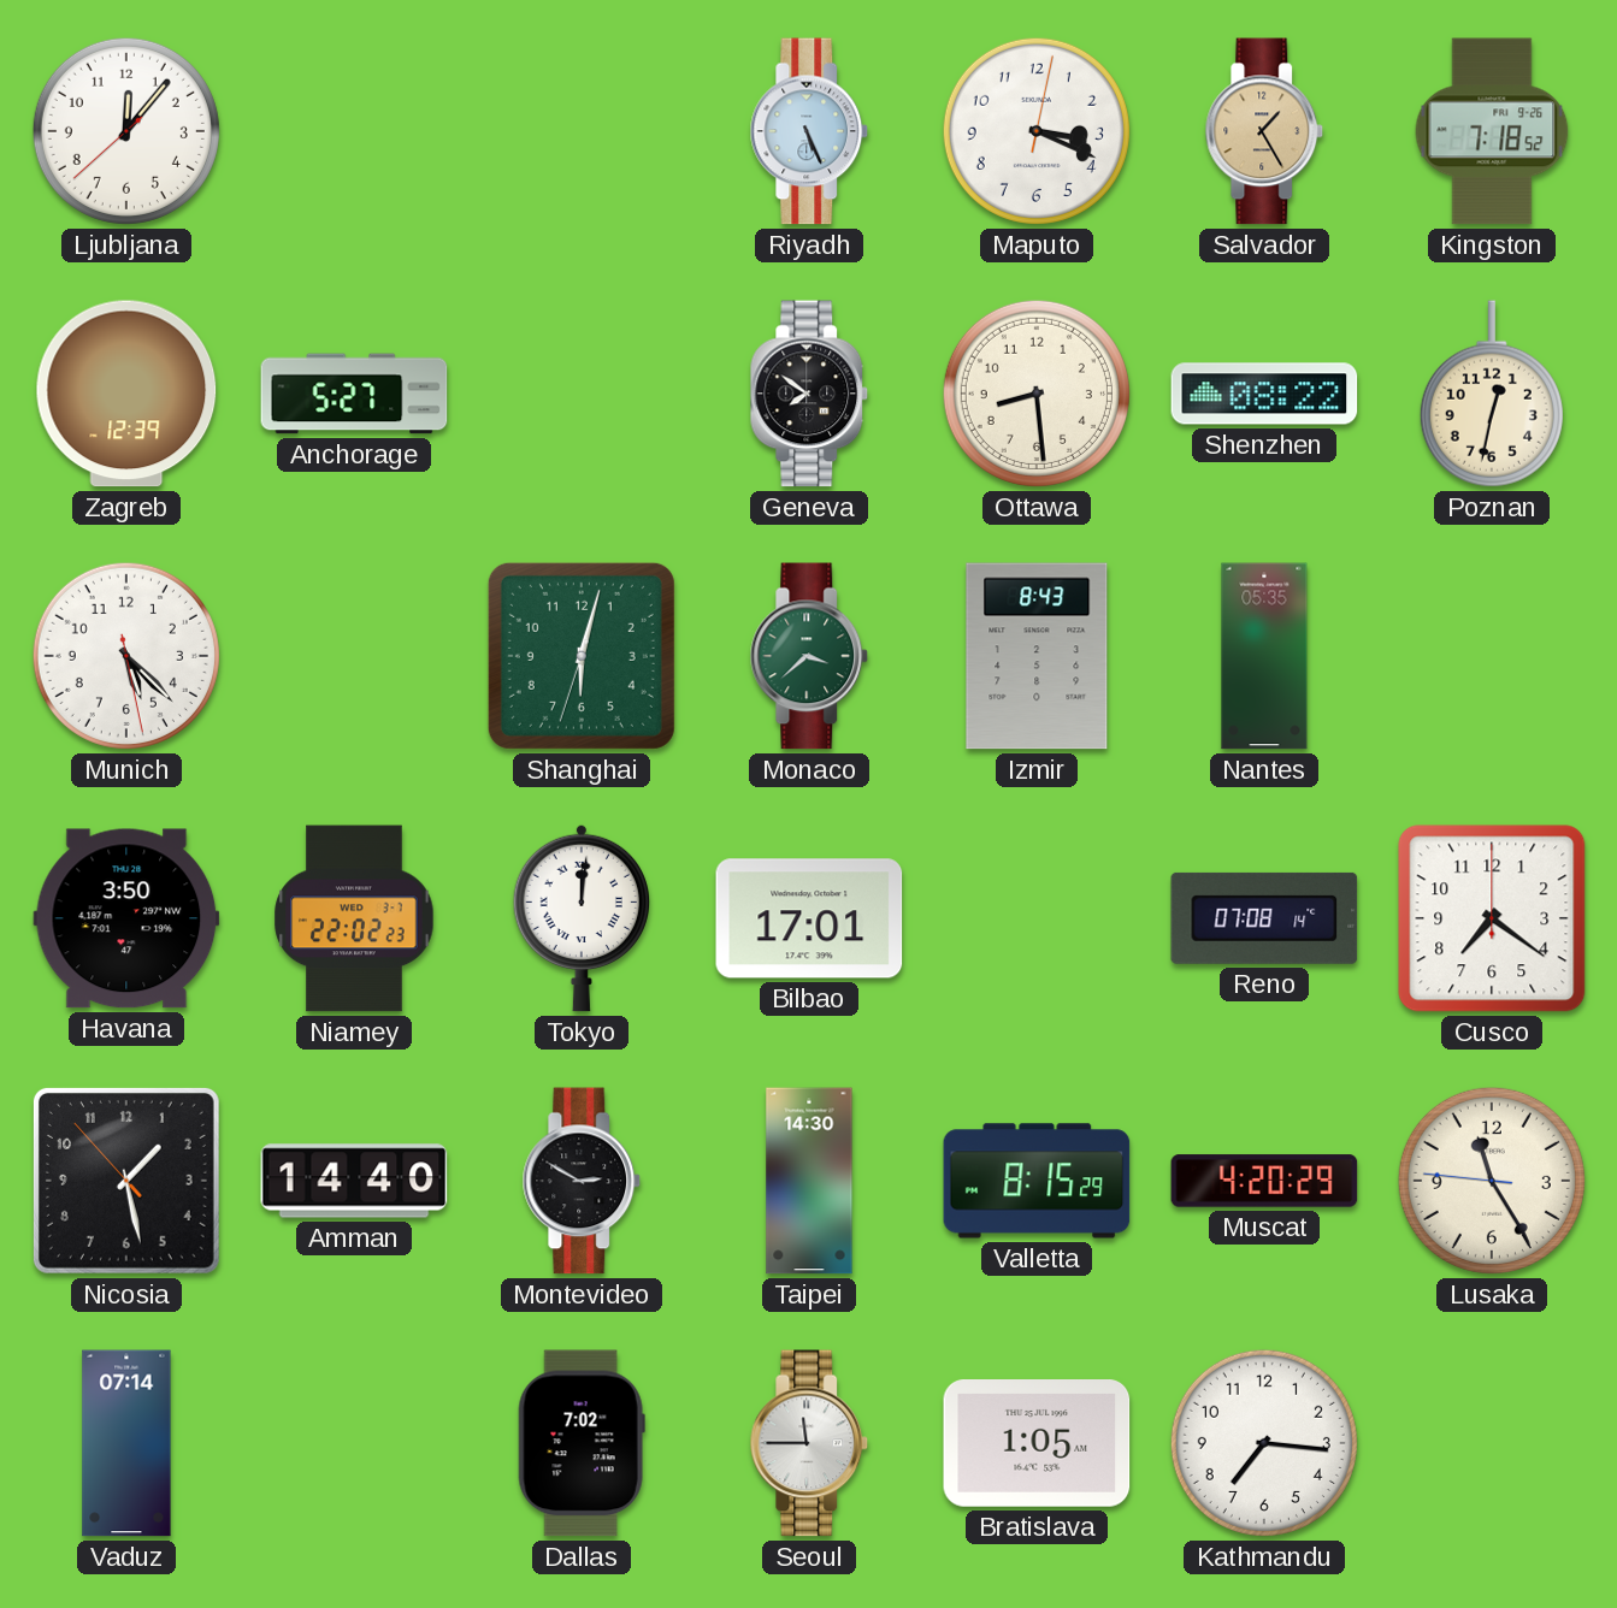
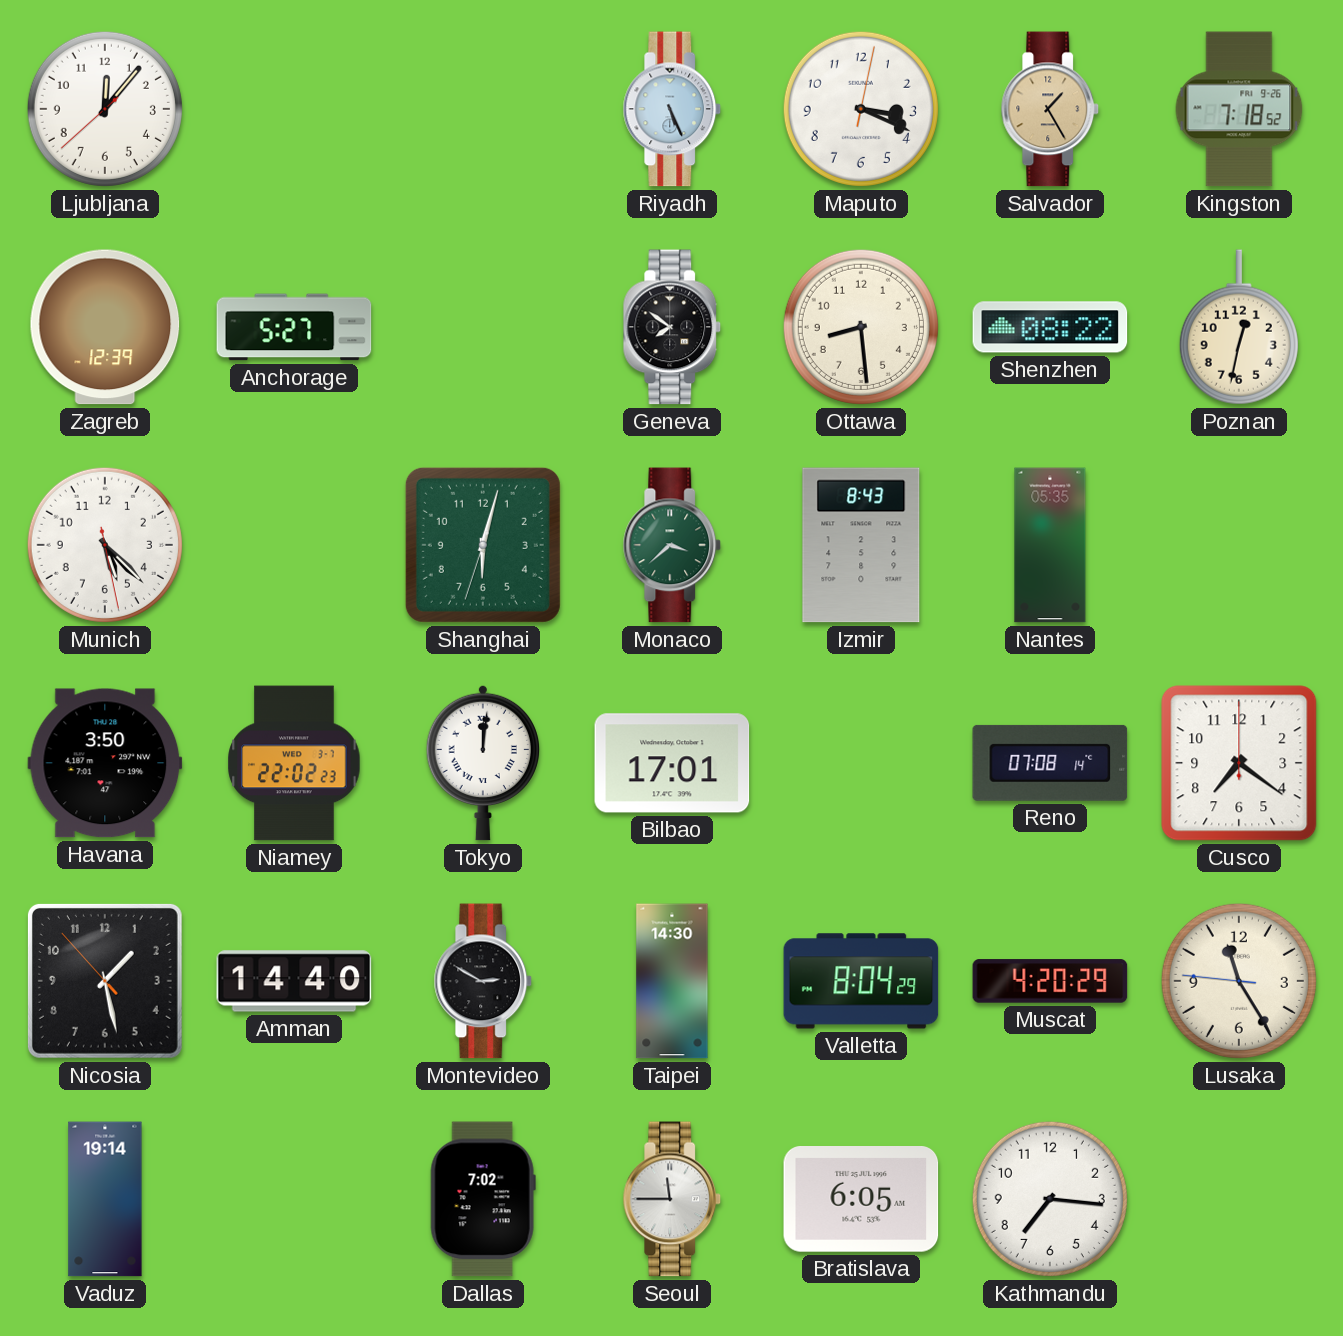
Valletta: 8:15 -> 8:04 (861, 981)
Vaduz: 07:14 -> 19:14 (105, 1199)
Bratislava: 1:05 -> 6:05 (861, 1200)
